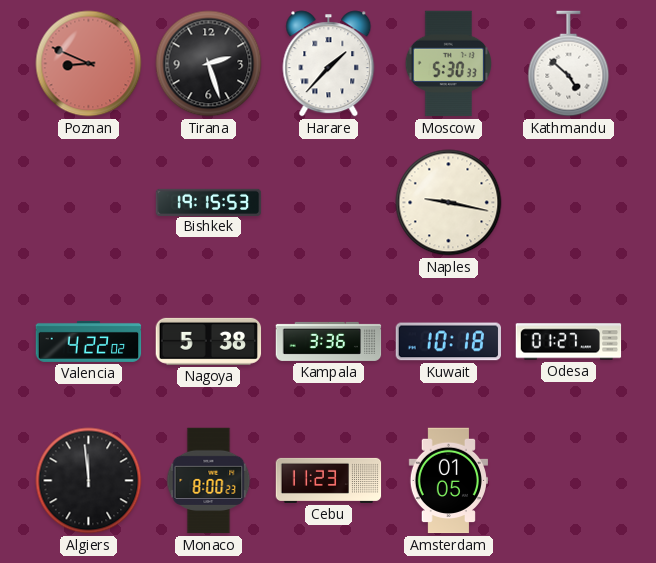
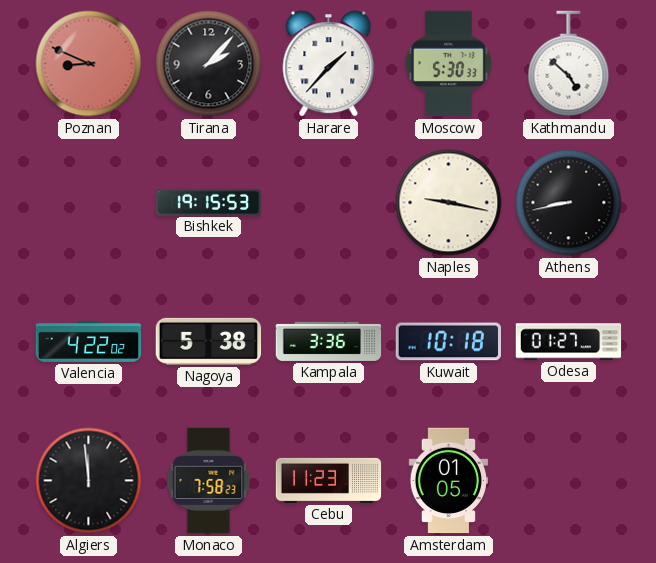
Tirana: 2:27 -> 2:07 (209, 64)
Athens: none -> 8:43 (569, 203)
Monaco: 8:00 -> 7:58 (209, 481)
